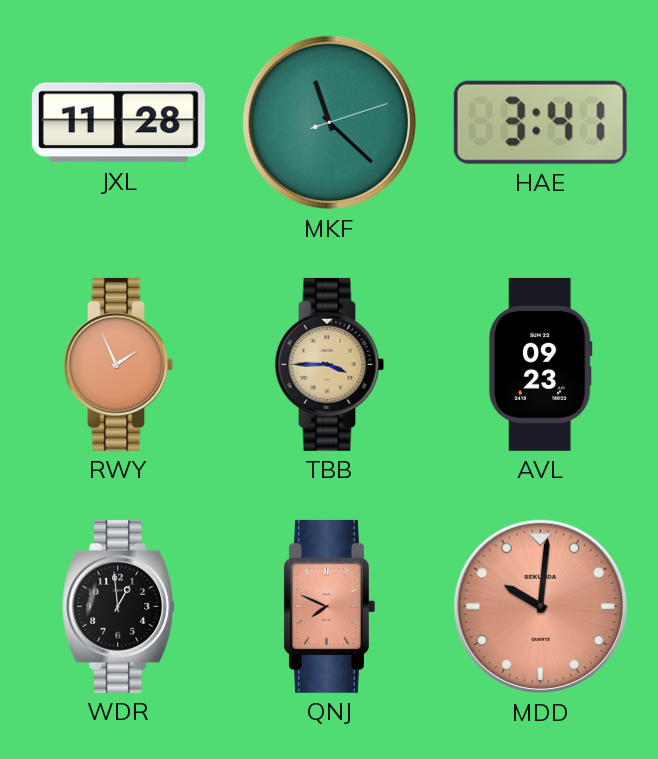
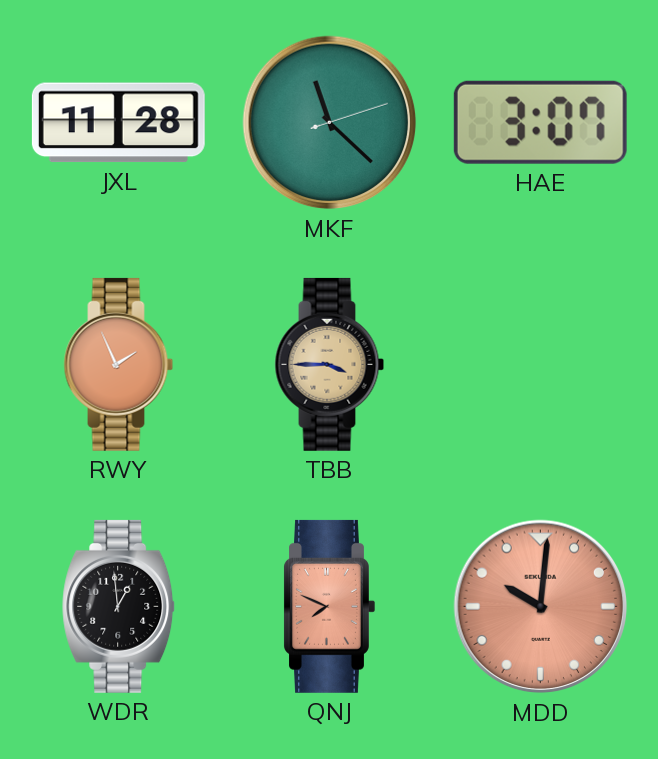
HAE: 3:41 -> 3:07 (540, 122)
AVL: 09:23 -> none (540, 364)
